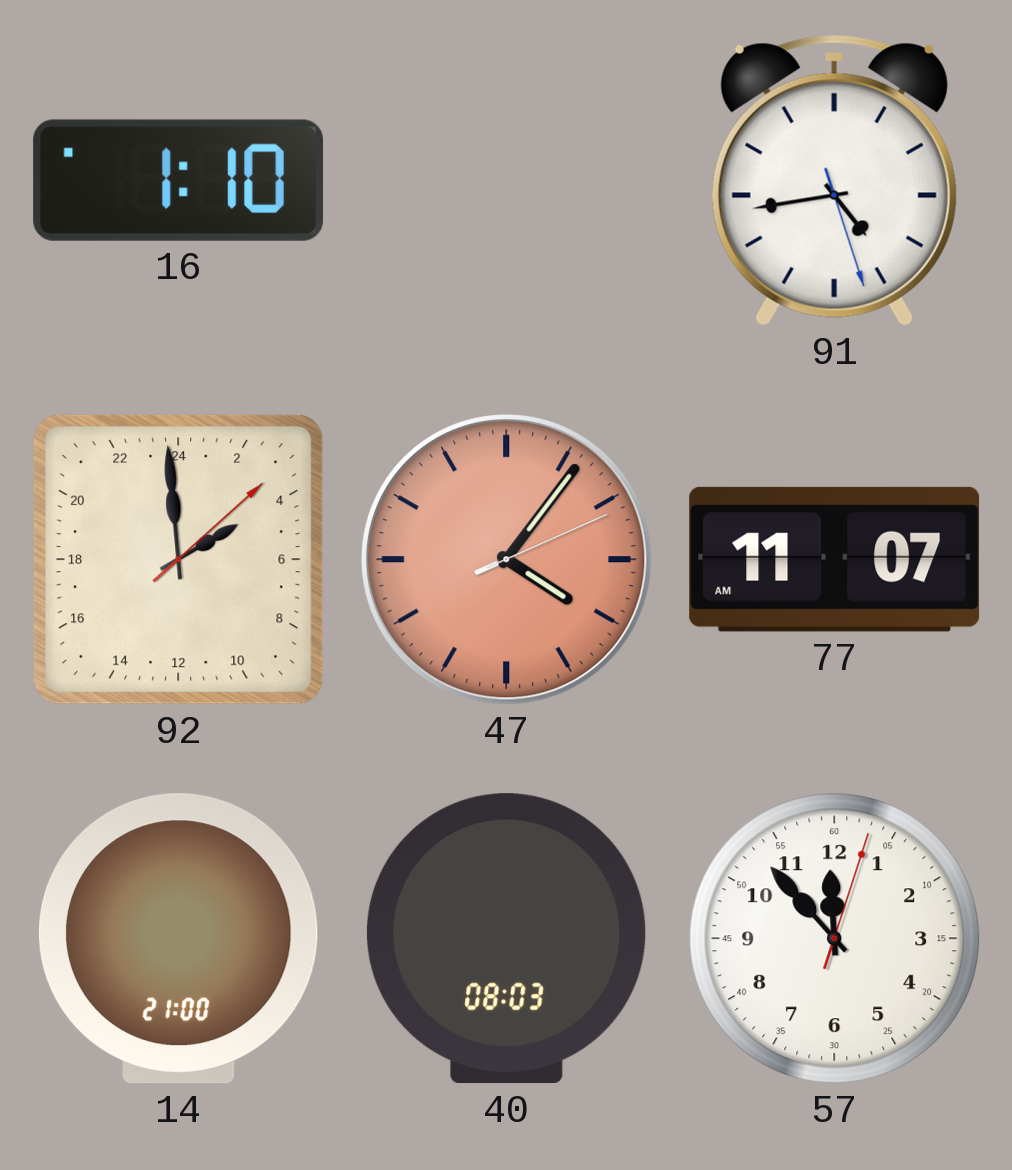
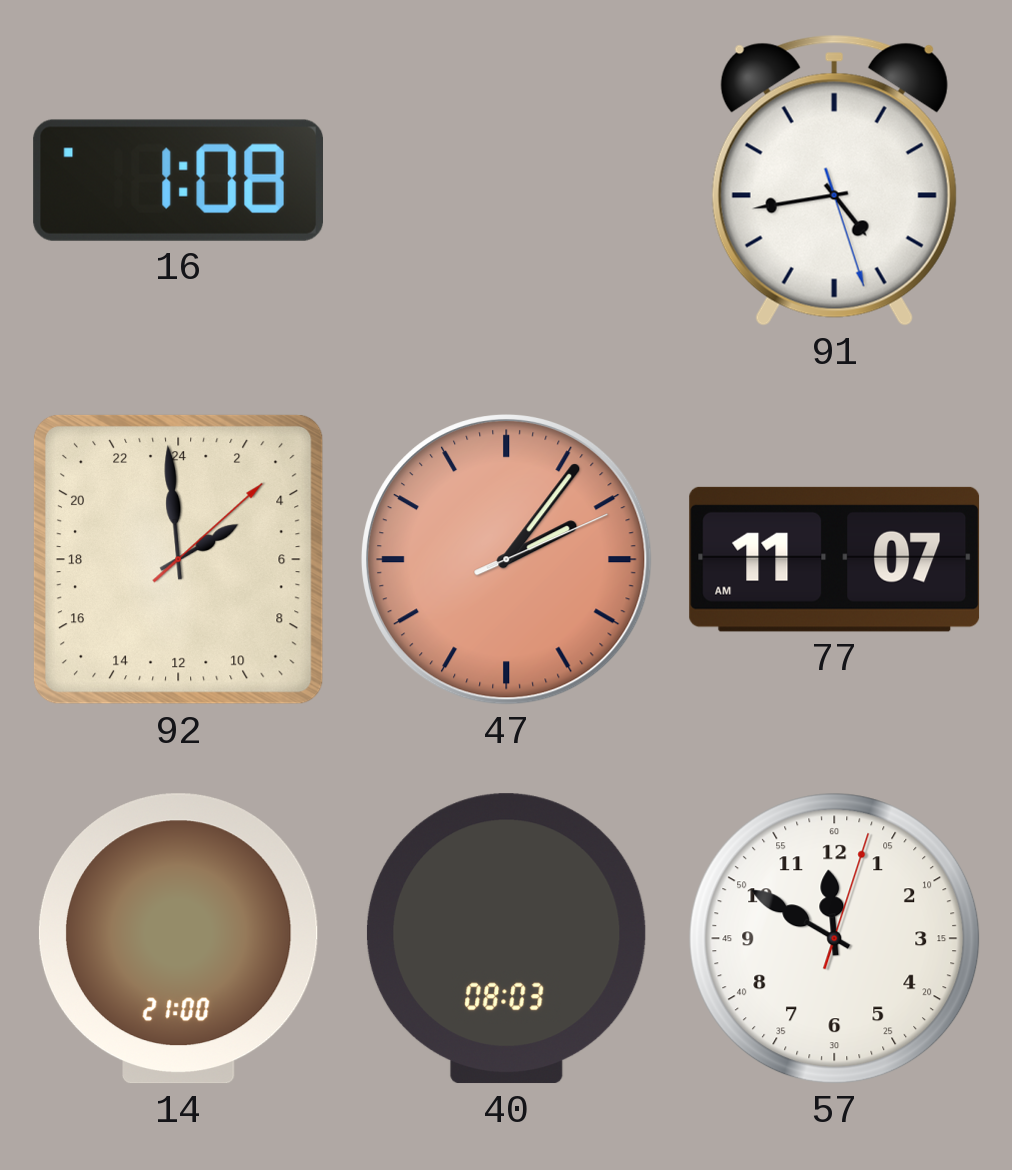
16: 1:10 -> 1:08 (178, 180)
47: 4:06 -> 2:06 (507, 560)
57: 11:53 -> 11:50 (835, 939)
